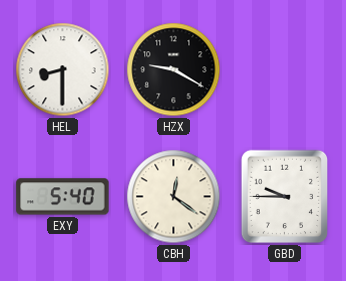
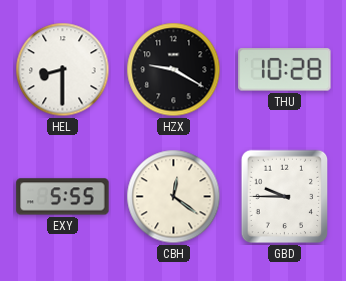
THU: none -> 10:28 (285, 70)
EXY: 5:40 -> 5:55 (63, 197)
